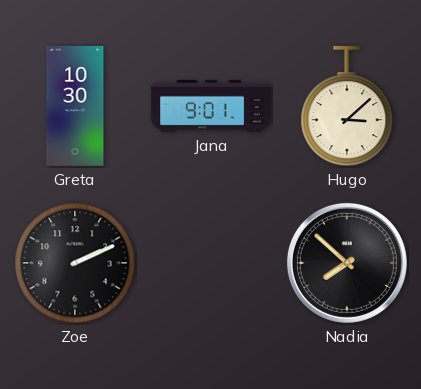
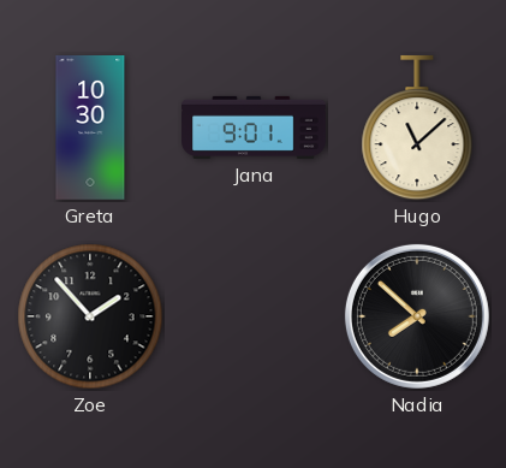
Hugo: 3:08 -> 11:08 (417, 128)
Zoe: 2:11 -> 1:53 (90, 316)
